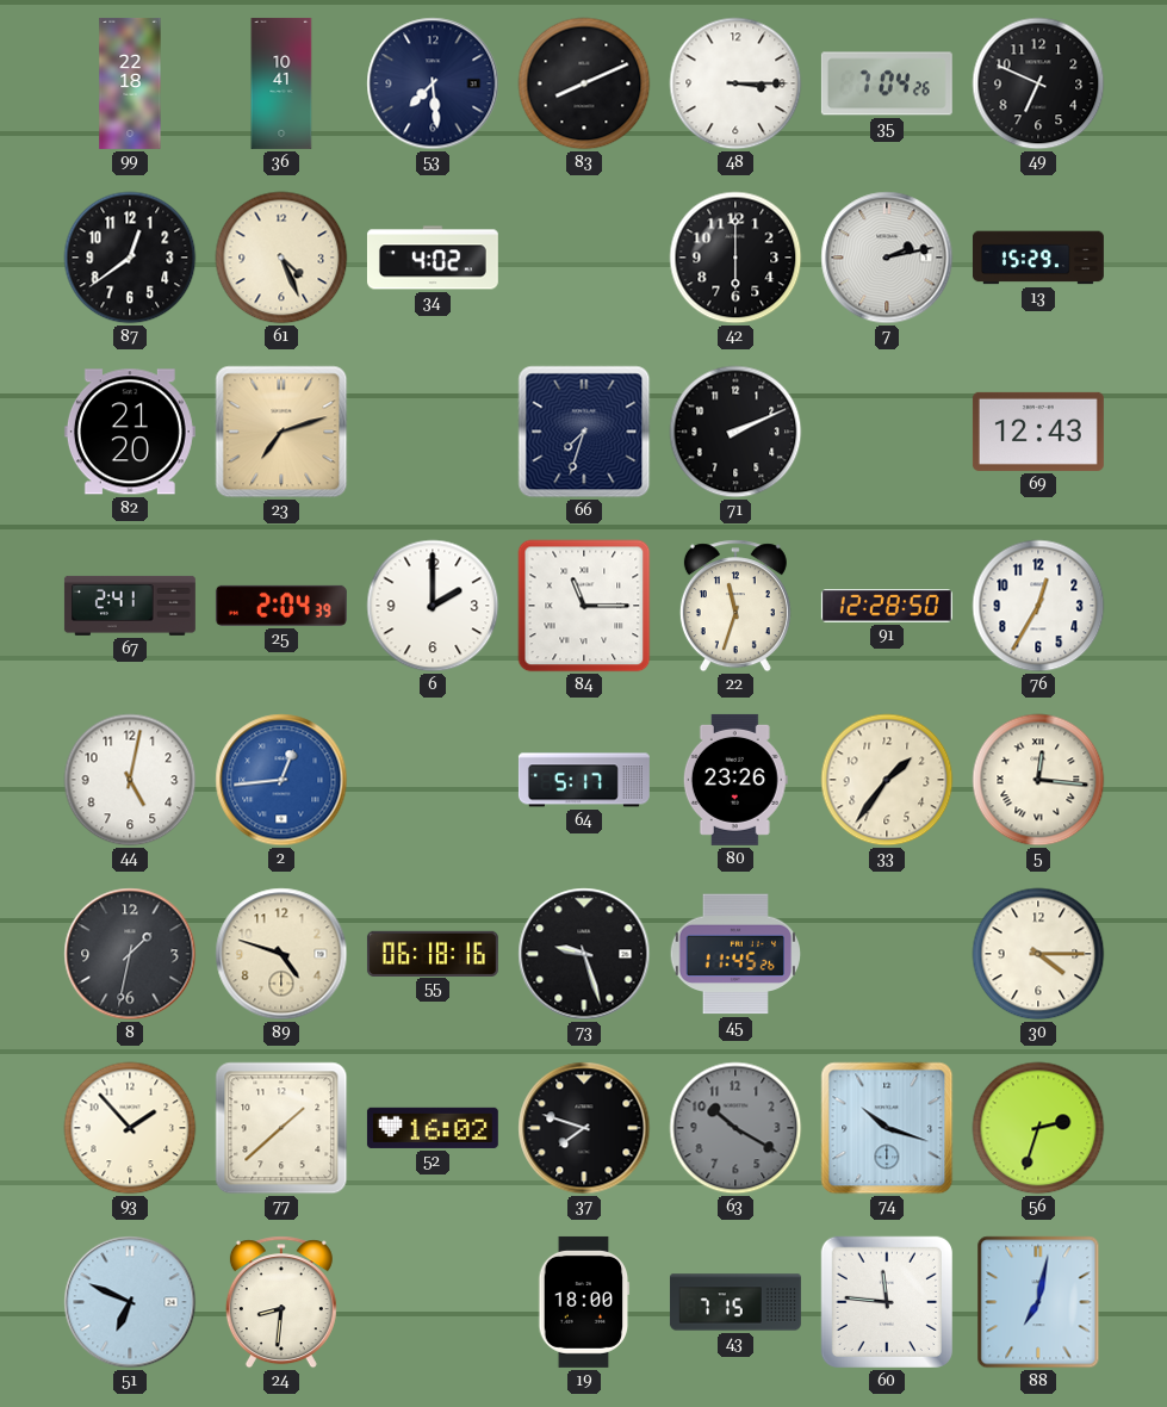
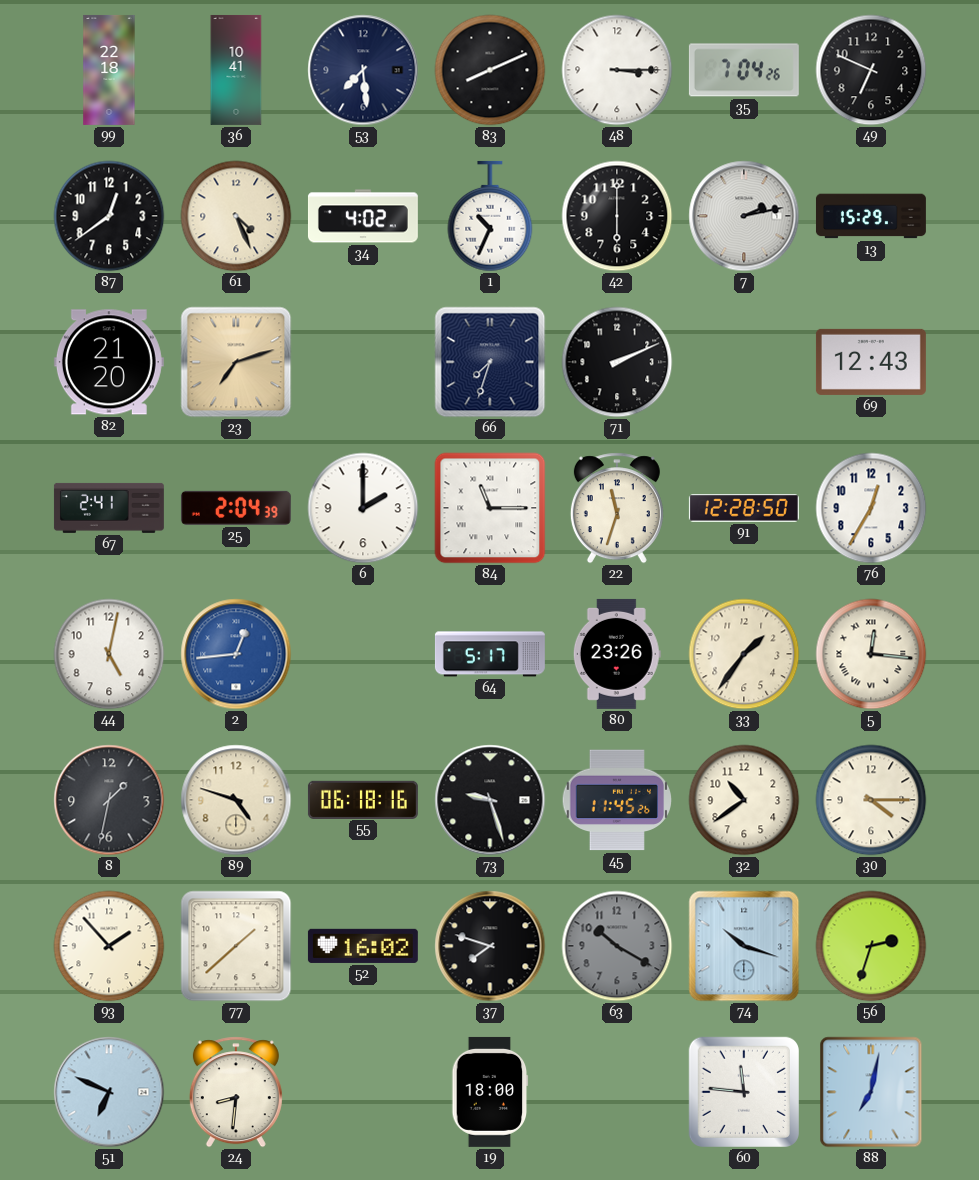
1: none -> 10:34 (490, 216)
32: none -> 10:39 (744, 800)
43: 7:15 -> none (735, 1302)
